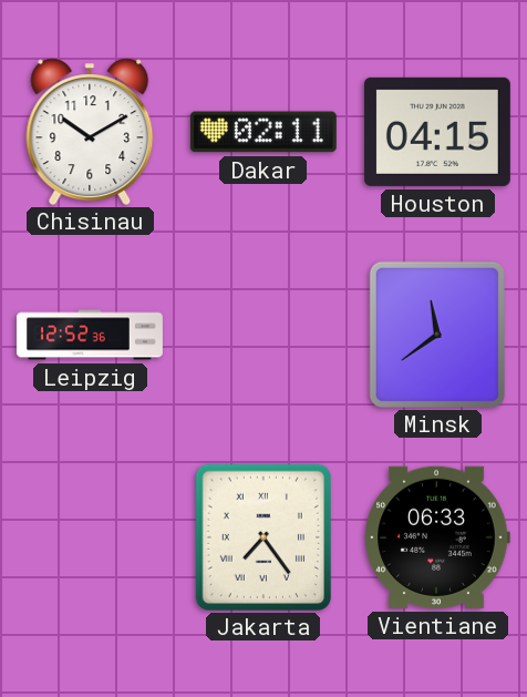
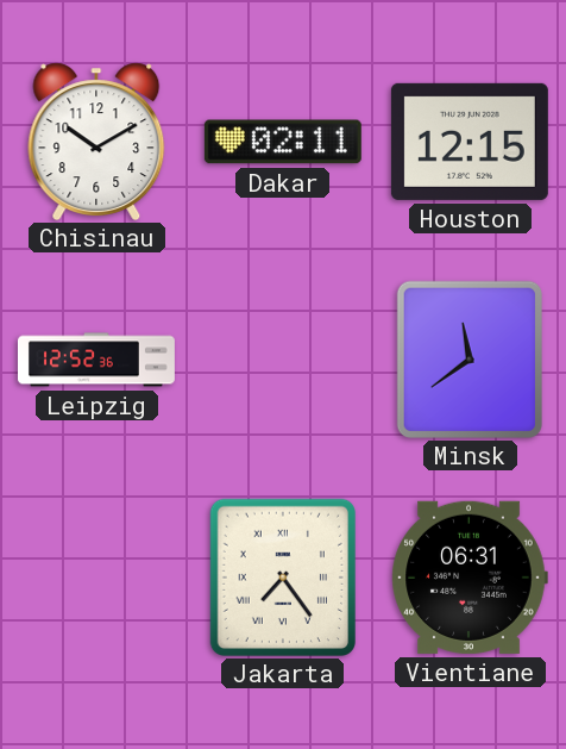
Houston: 04:15 -> 12:15 (470, 142)
Vientiane: 06:33 -> 06:31 (470, 578)
